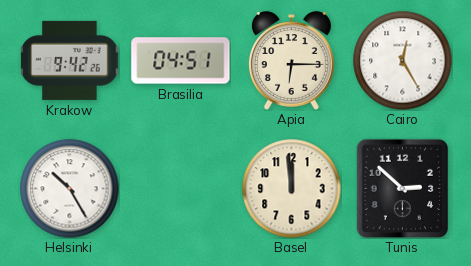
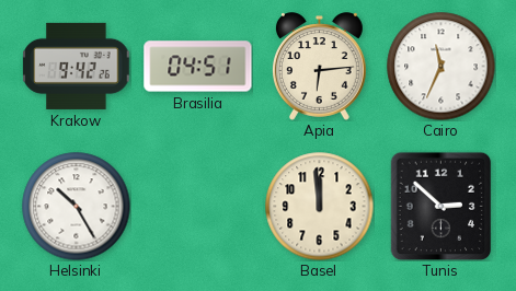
Apia: 6:15 -> 6:14 (319, 67)
Cairo: 12:25 -> 11:34 (442, 67)
